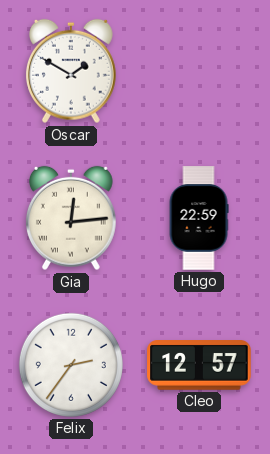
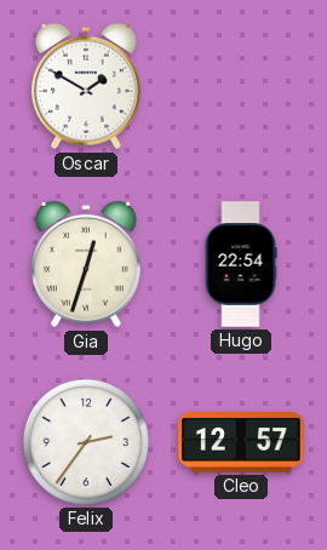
Gia: 12:14 -> 12:33 (86, 264)
Hugo: 22:59 -> 22:54 (241, 264)
